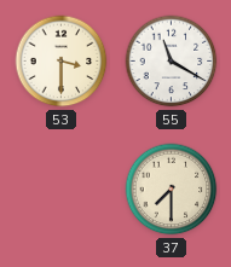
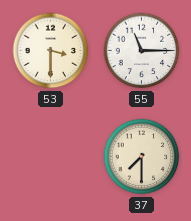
55: 11:20 -> 11:15 (142, 51)
